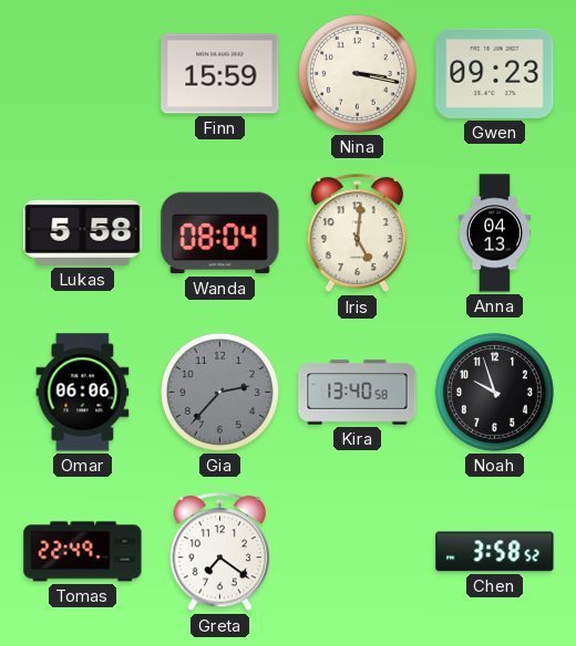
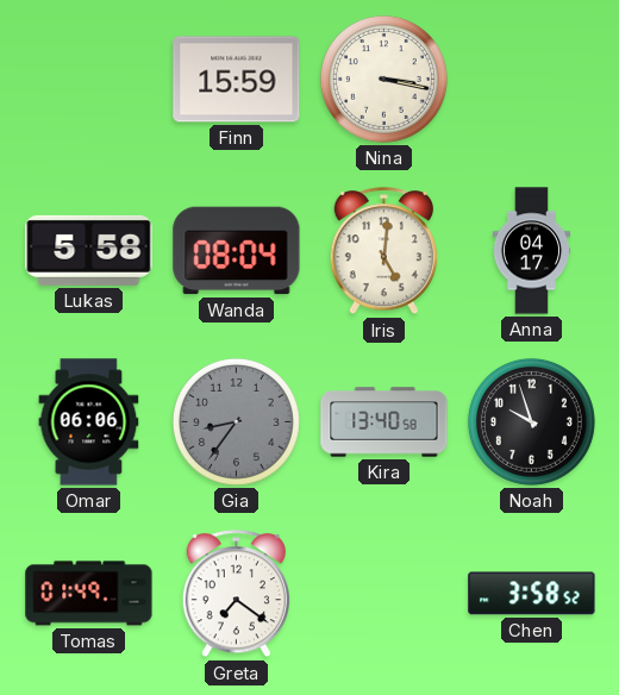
Gwen: 09:23 -> none (495, 73)
Anna: 04:13 -> 04:17 (532, 251)
Gia: 2:37 -> 8:36 (236, 421)
Tomas: 22:49 -> 01:49 (89, 594)
